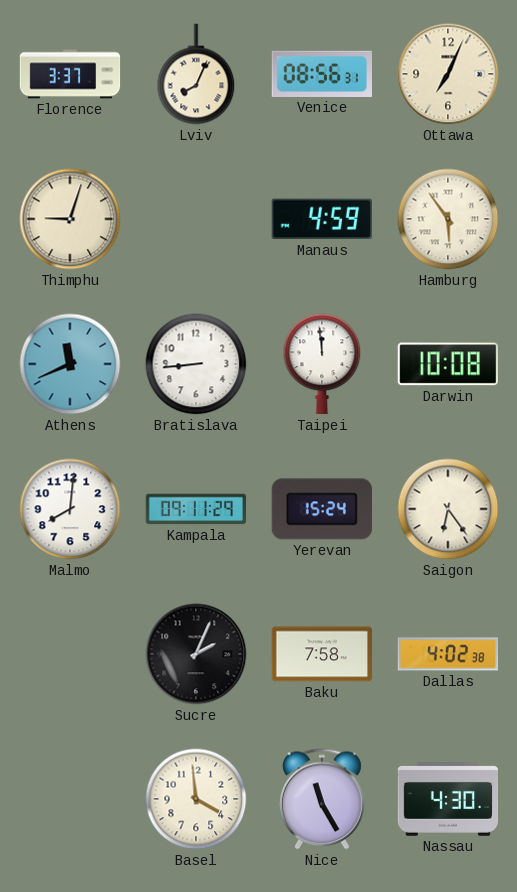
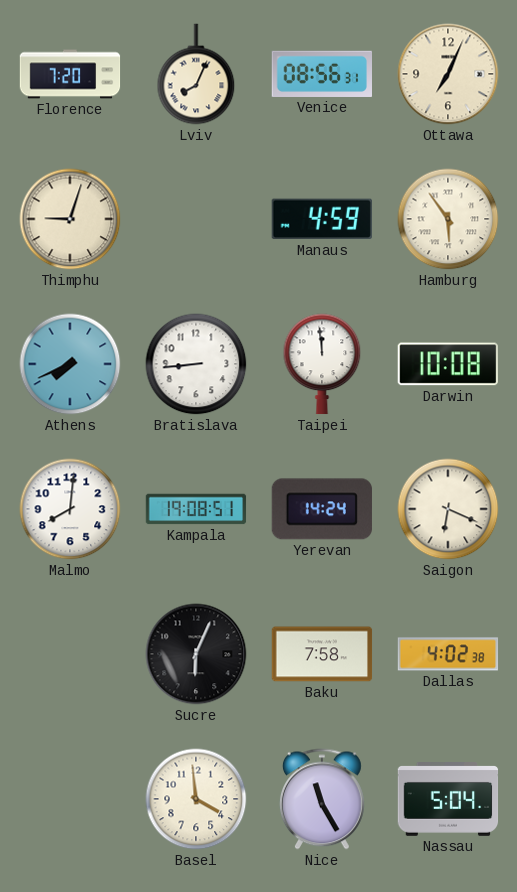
Florence: 3:37 -> 7:20 (70, 74)
Athens: 11:41 -> 7:41 (70, 364)
Kampala: 09:11 -> 19:08 (196, 509)
Yerevan: 15:24 -> 14:24 (322, 509)
Saigon: 6:24 -> 6:19 (448, 509)
Sucre: 2:04 -> 6:04 (196, 654)
Nassau: 4:30 -> 5:04 (448, 800)
